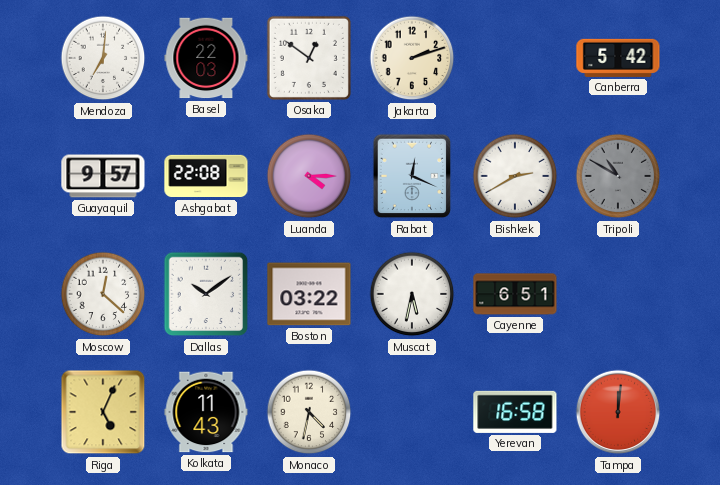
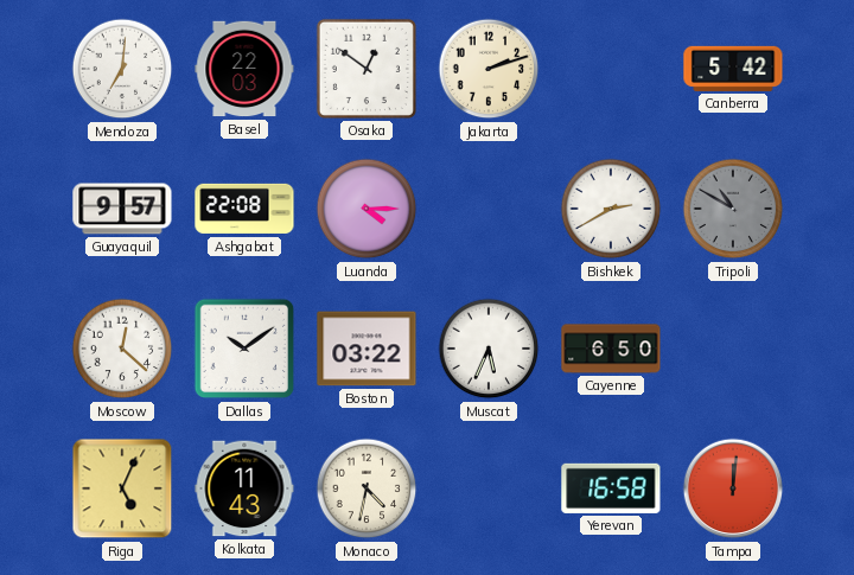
Rabat: 12:19 -> none (412, 176)
Muscat: 5:32 -> 5:34 (489, 349)
Cayenne: 6:51 -> 6:50 (611, 349)
